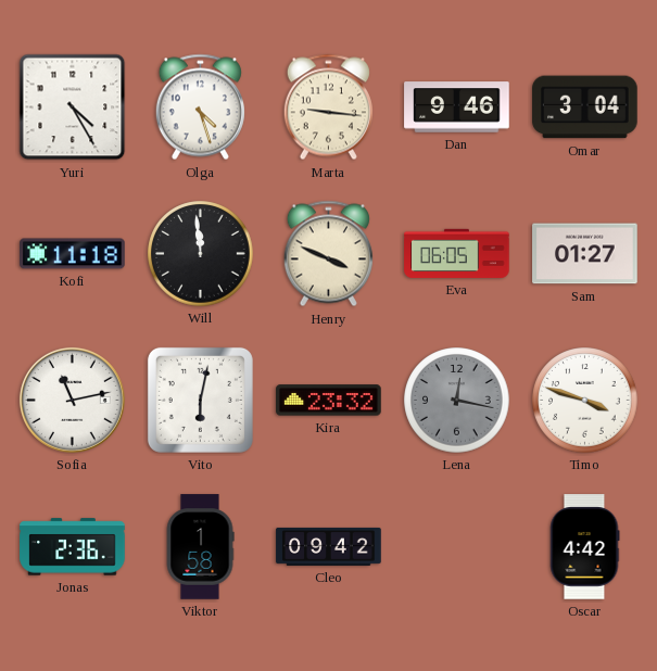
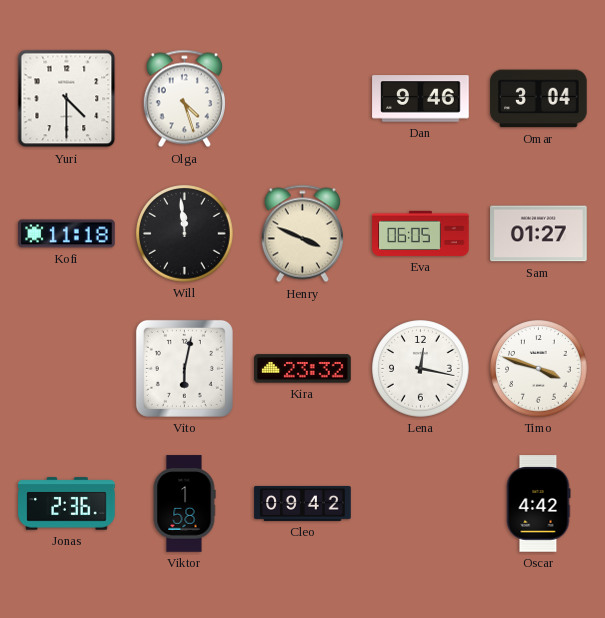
Yuri: 4:25 -> 4:30 (67, 99)
Marta: 9:16 -> none (328, 107)
Sofia: 11:13 -> none (72, 400)
Lena dial: grey -> white (421, 369)
